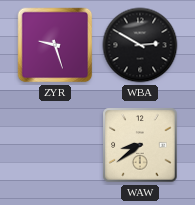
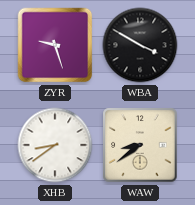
WBA: 2:50 -> 3:50 (140, 45)
XHB: none -> 8:39 (55, 145)
